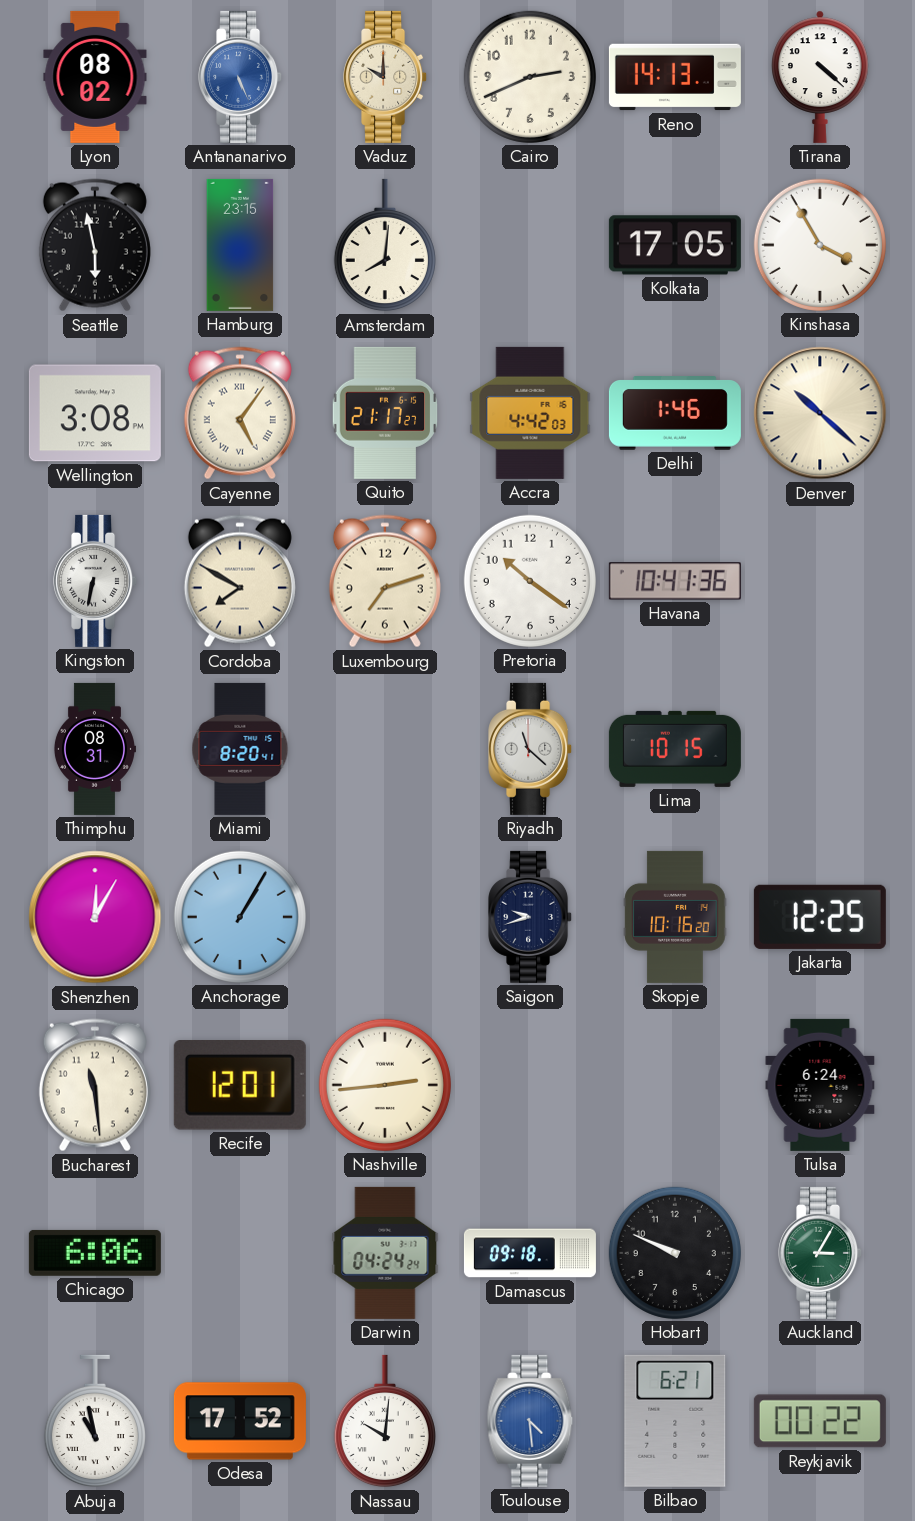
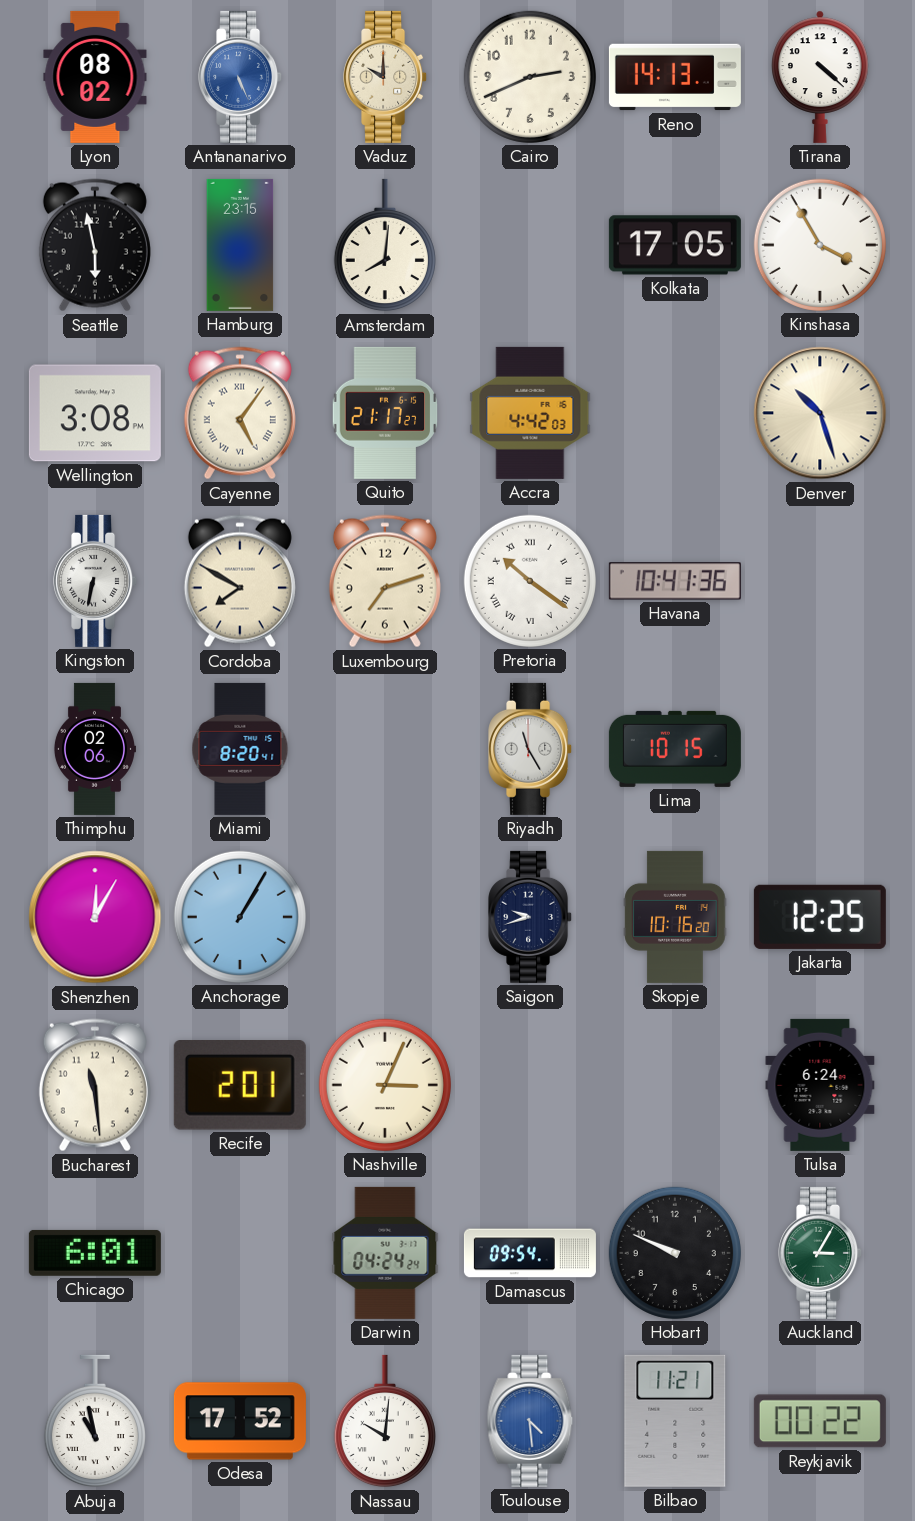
Delhi: 1:46 -> none (675, 413)
Denver: 10:22 -> 10:27 (820, 413)
Pretoria numerals: Arabic -> Roman (530, 581)
Thimphu: 08:31 -> 02:06 (94, 749)
Riyadh: 11:22 -> 11:25 (531, 749)
Recife: 12:01 -> 2:01 (240, 1086)
Nashville: 2:44 -> 3:04 (385, 1085)
Chicago: 6:06 -> 6:01 (95, 1253)
Damascus: 09:18 -> 09:54 (530, 1253)
Bilbao: 6:21 -> 11:21 (675, 1421)
